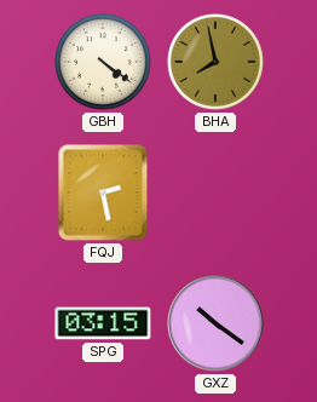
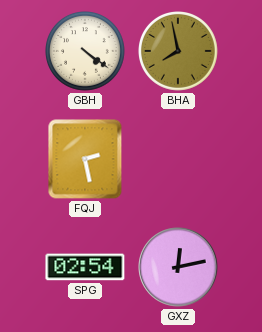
SPG: 03:15 -> 02:54 (85, 267)
GXZ: 10:21 -> 12:13 (178, 267)
